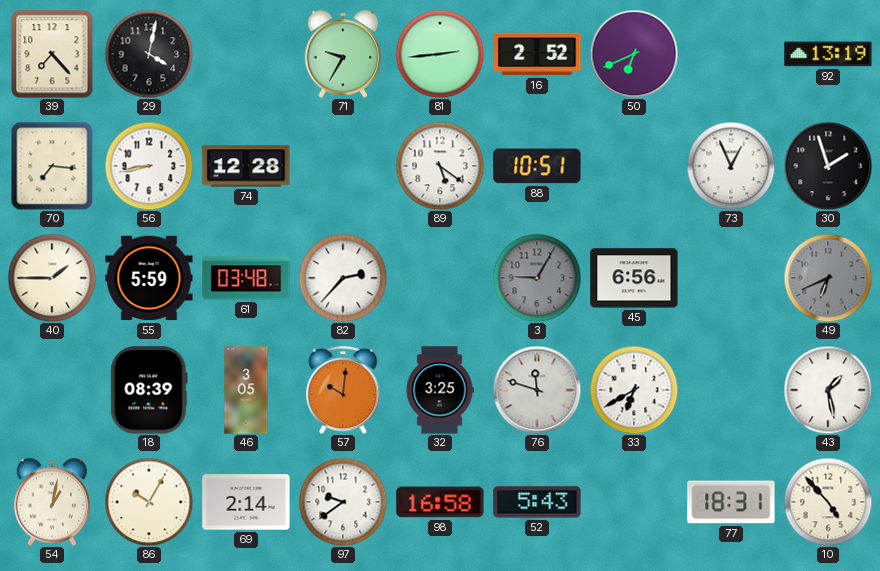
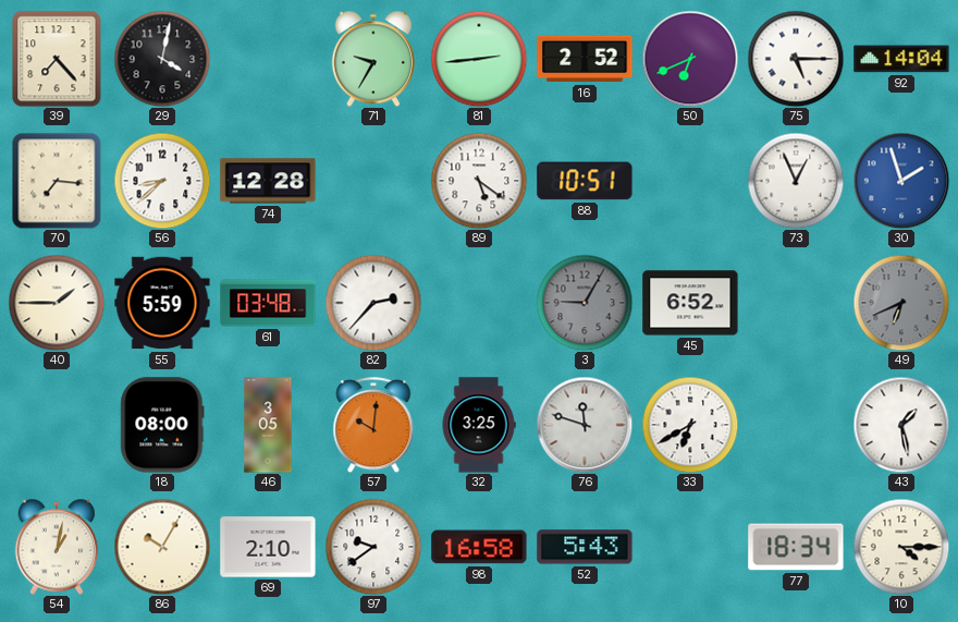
75: none -> 5:15 (796, 59)
92: 13:19 -> 14:04 (901, 59)
56: 8:43 -> 8:38 (162, 181)
30 dial: black -> blue (901, 181)
45: 6:56 -> 6:52 (690, 303)
18: 08:39 -> 08:00 (162, 425)
69: 2:14 -> 2:10 (268, 547)
77: 18:31 -> 18:34 (796, 547)
10: 4:53 -> 4:15 (901, 547)
